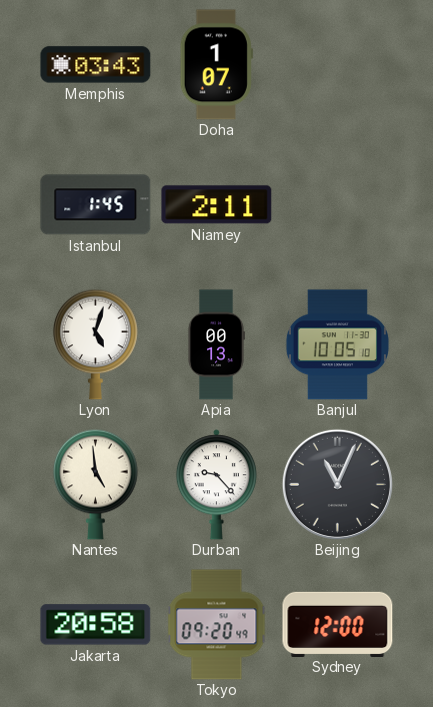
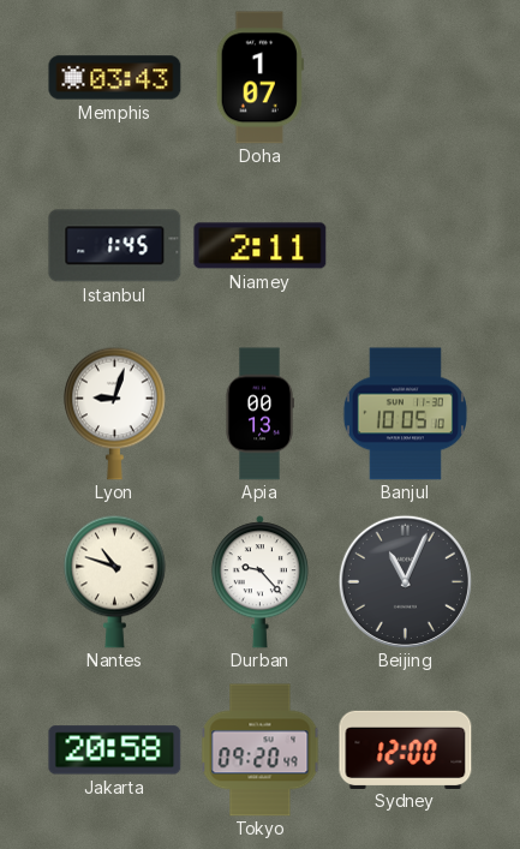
Lyon: 5:03 -> 9:03 (115, 413)
Nantes: 4:59 -> 10:48 (115, 581)
